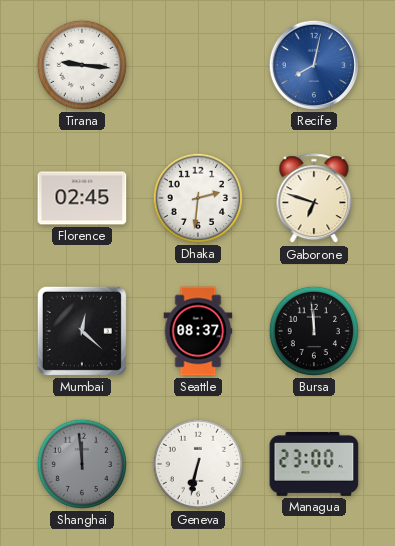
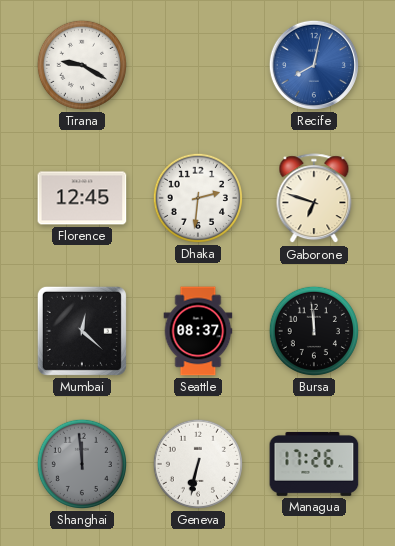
Tirana: 9:16 -> 9:20 (82, 65)
Florence: 02:45 -> 12:45 (82, 198)
Managua: 23:00 -> 17:26 (314, 464)
